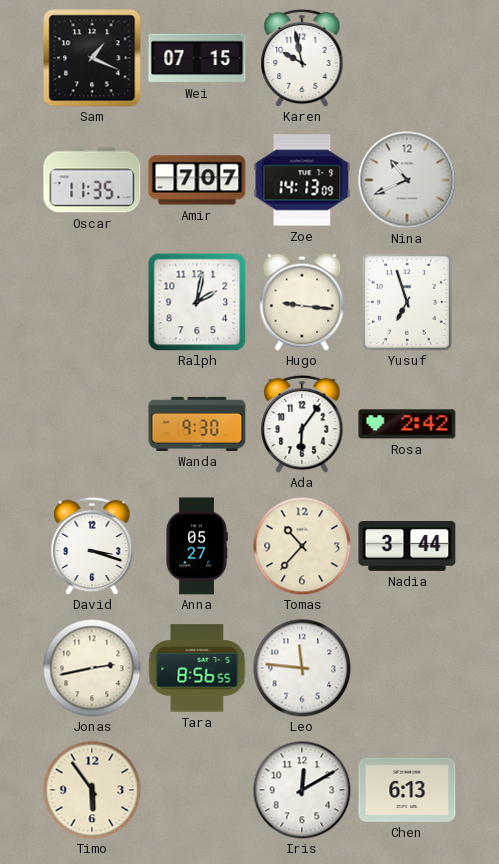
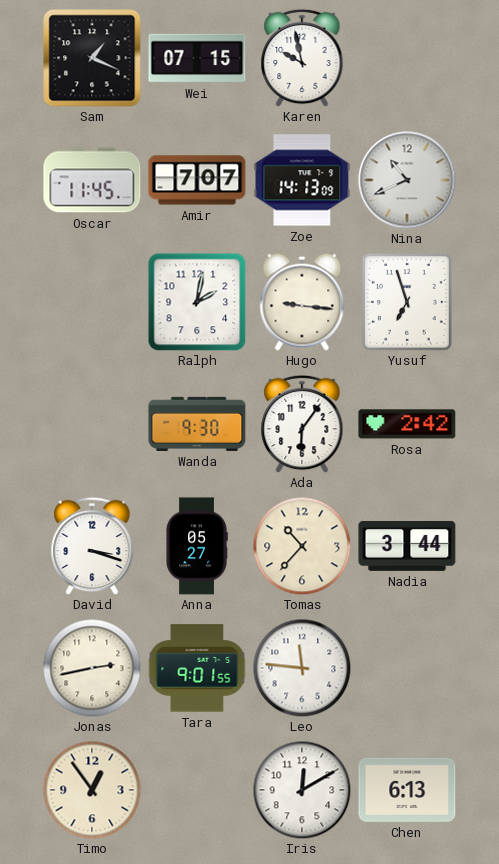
Oscar: 11:35 -> 11:45 (92, 180)
Tara: 8:56 -> 9:01 (197, 668)
Timo: 5:54 -> 12:54 (92, 790)
